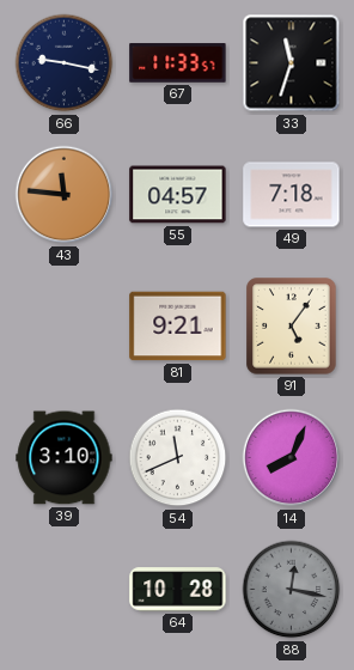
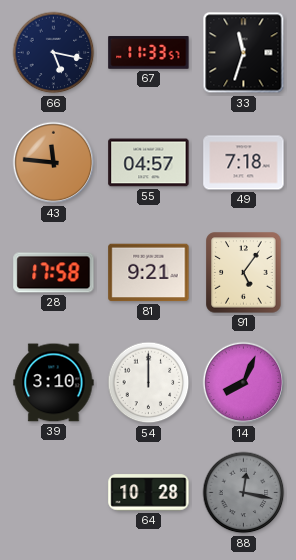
66: 9:17 -> 5:17 (54, 53)
28: none -> 17:58 (54, 273)
54: 11:41 -> 12:00 (149, 383)
